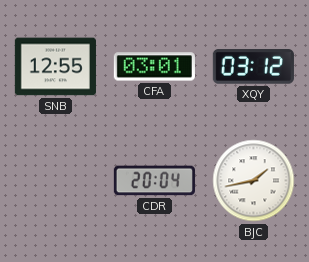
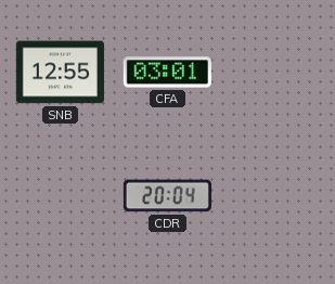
XQY: 03:12 -> none (253, 67)
BJC: 1:43 -> none (254, 181)
